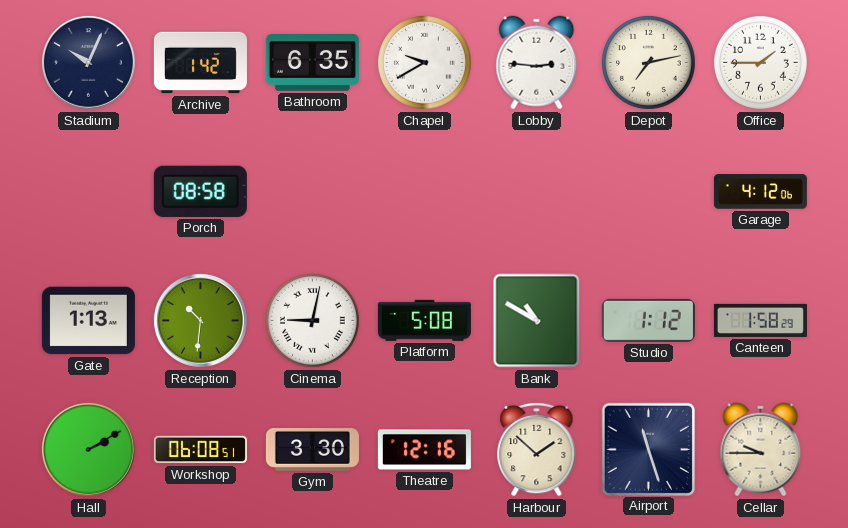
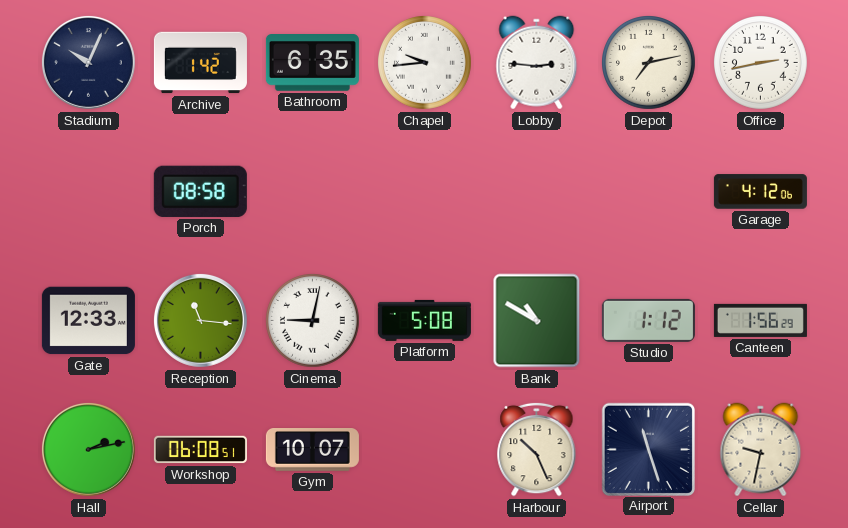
Chapel: 9:40 -> 9:44 (425, 63)
Office: 1:45 -> 2:43 (761, 63)
Gate: 1:13 -> 12:33 (88, 321)
Reception: 10:31 -> 11:16 (200, 320)
Canteen: 1:58 -> 1:56 (760, 320)
Hall: 2:10 -> 2:13 (88, 449)
Gym: 3:30 -> 10:07 (312, 450)
Theatre: 12:16 -> none (424, 450)
Harbour: 1:52 -> 10:26 (537, 449)
Cellar: 9:45 -> 9:32 (761, 450)
